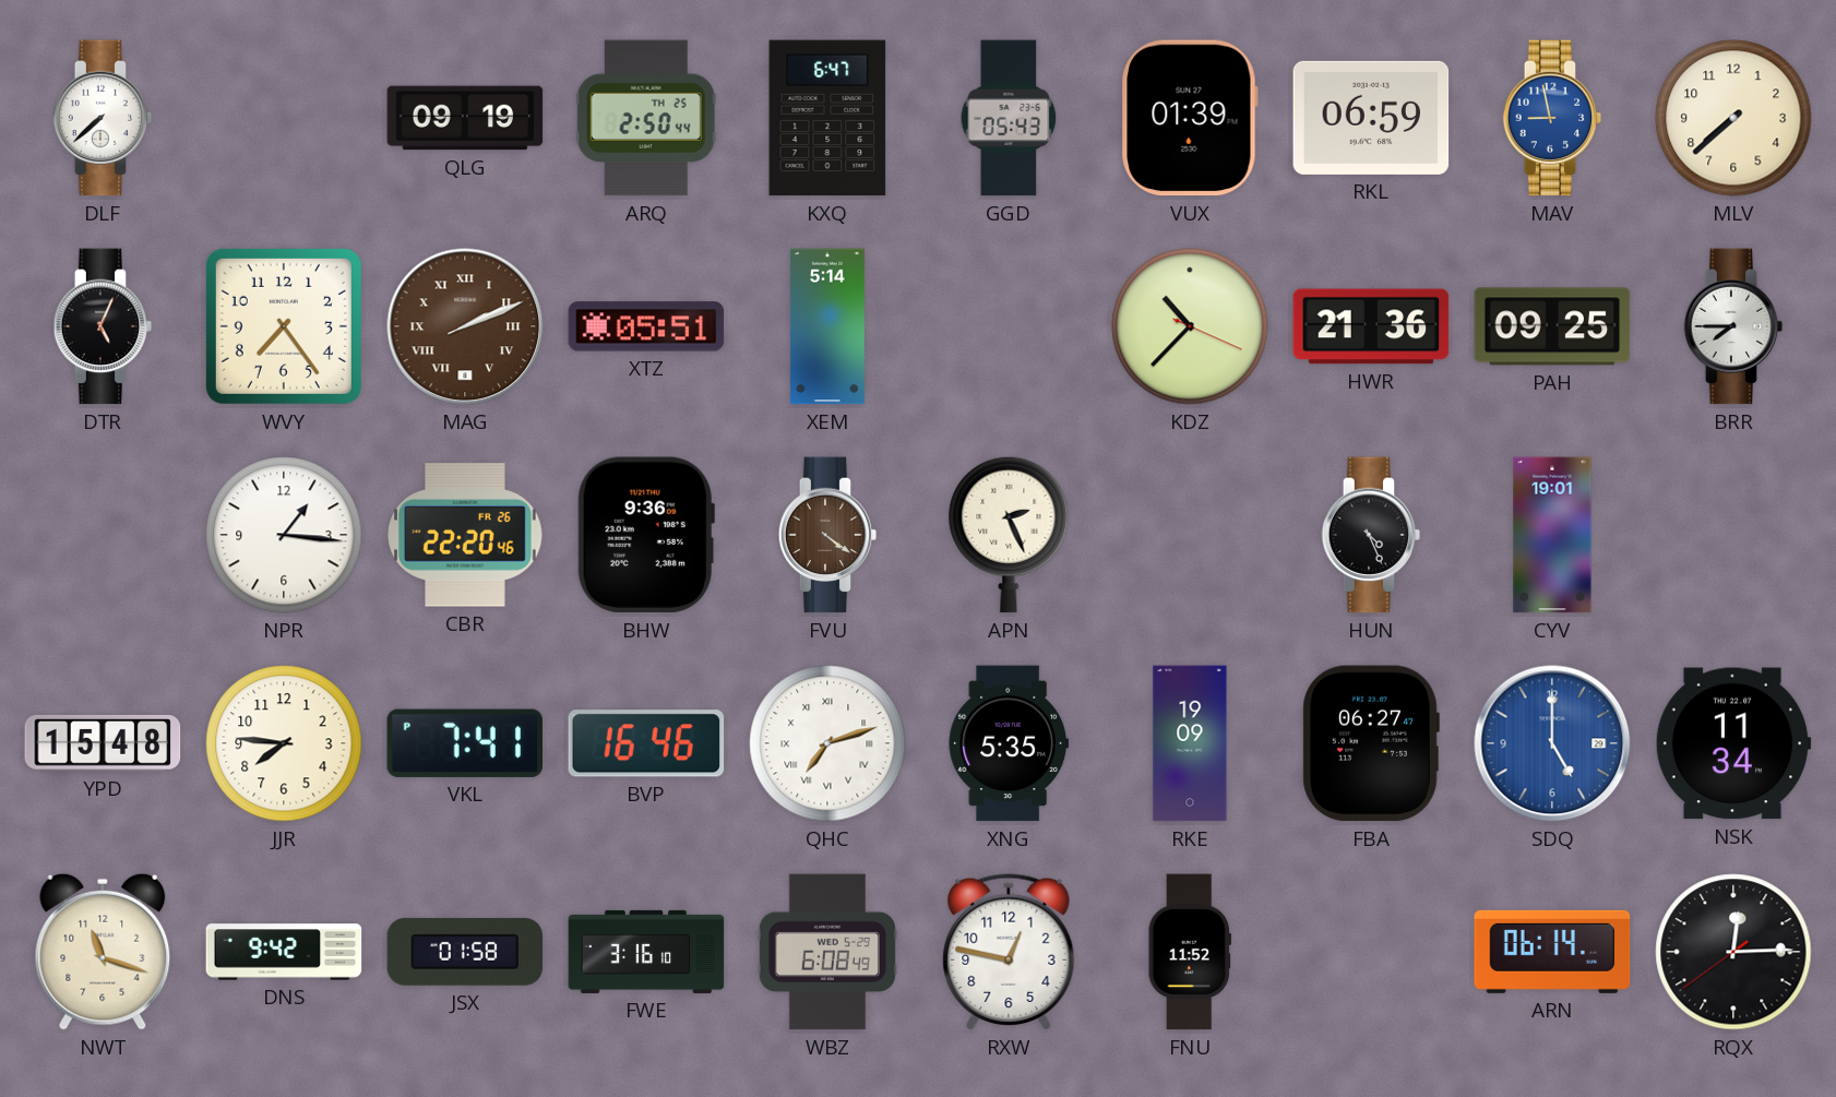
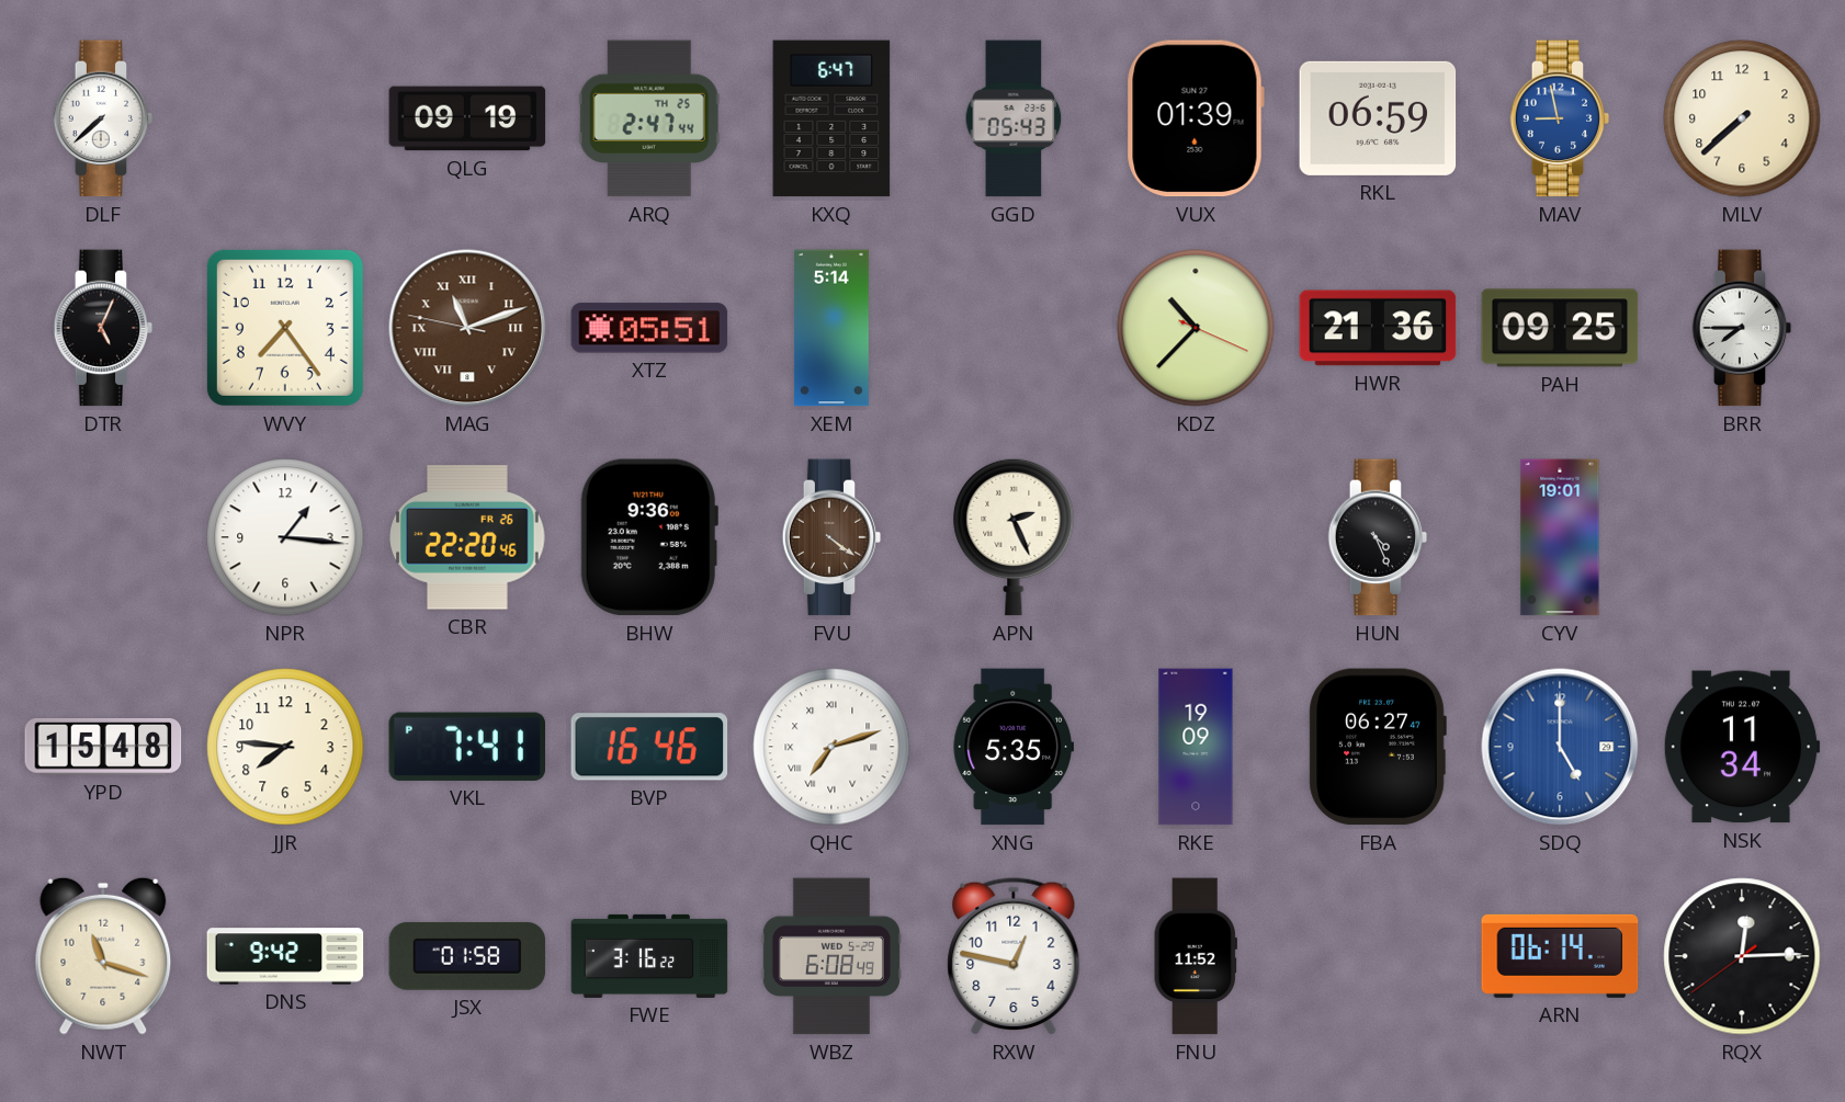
ARQ: 2:50 -> 2:47 (649, 118)
MAG: 2:11 -> 11:11 (467, 328)
FWE: 3:16:10 -> 3:16:22 (649, 956)
